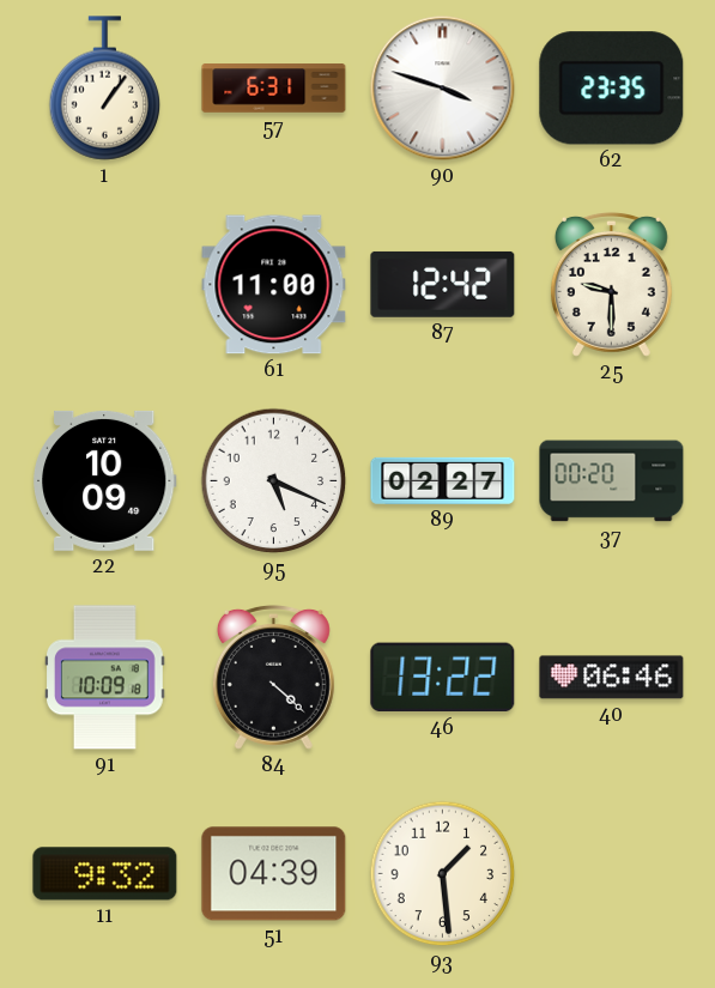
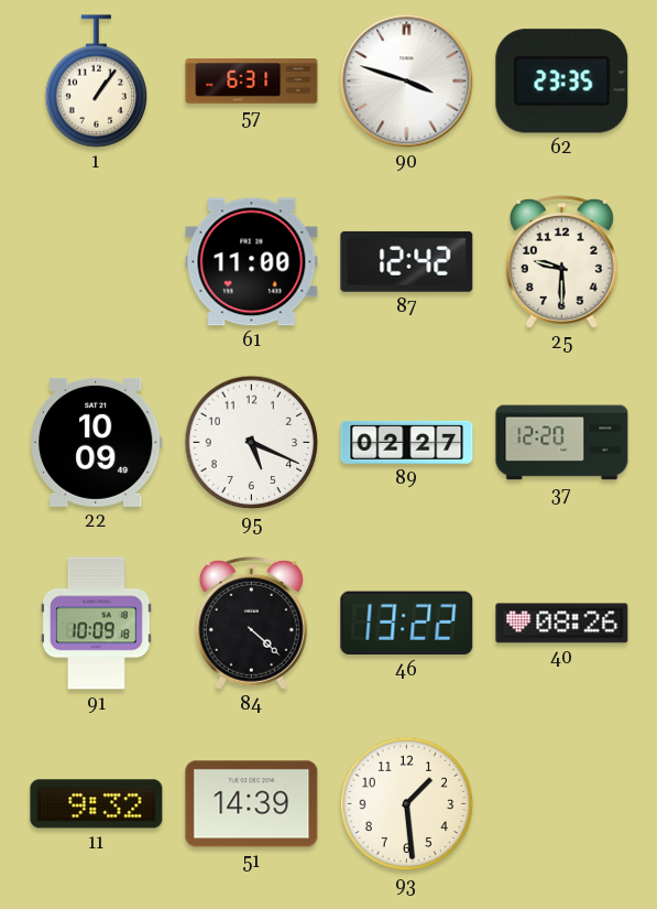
37: 00:20 -> 12:20 (562, 443)
40: 06:46 -> 08:26 (562, 624)
51: 04:39 -> 14:39 (252, 804)
